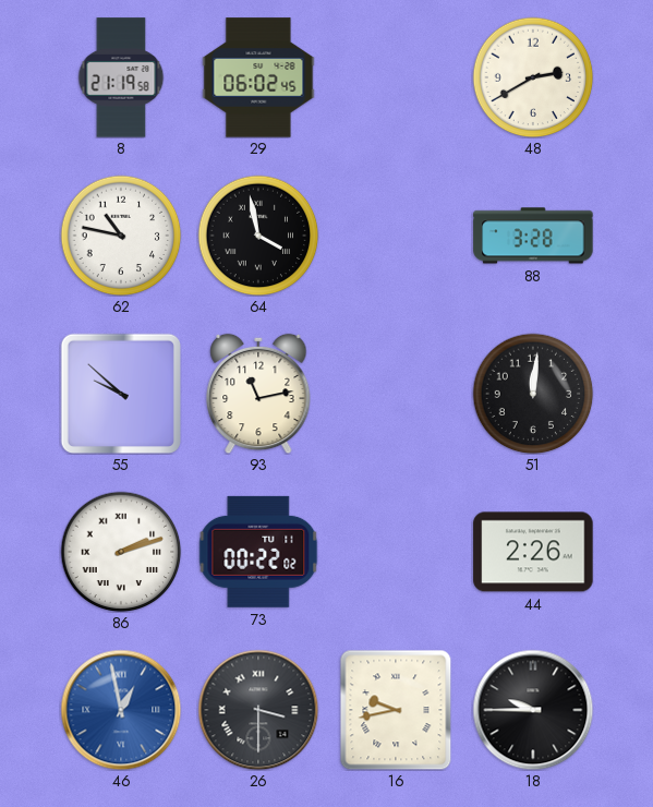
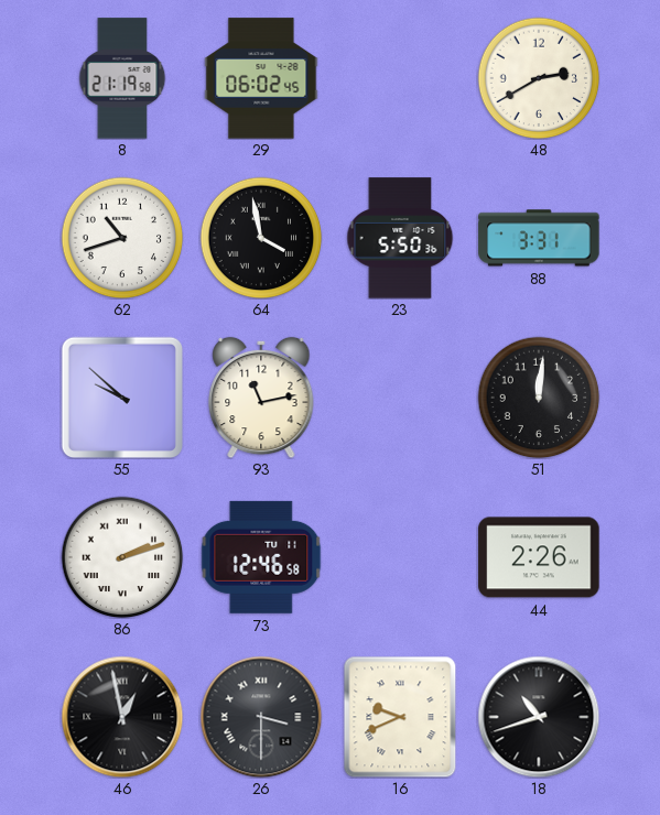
62: 10:47 -> 10:42 (122, 238)
23: none -> 5:50 (400, 238)
88: 3:28 -> 3:31 (539, 238)
73: 00:22 -> 12:46 (261, 557)
46 dial: blue -> black (122, 717)
16: 9:43 -> 9:41 (400, 717)
18: 9:45 -> 10:42 (539, 717)
